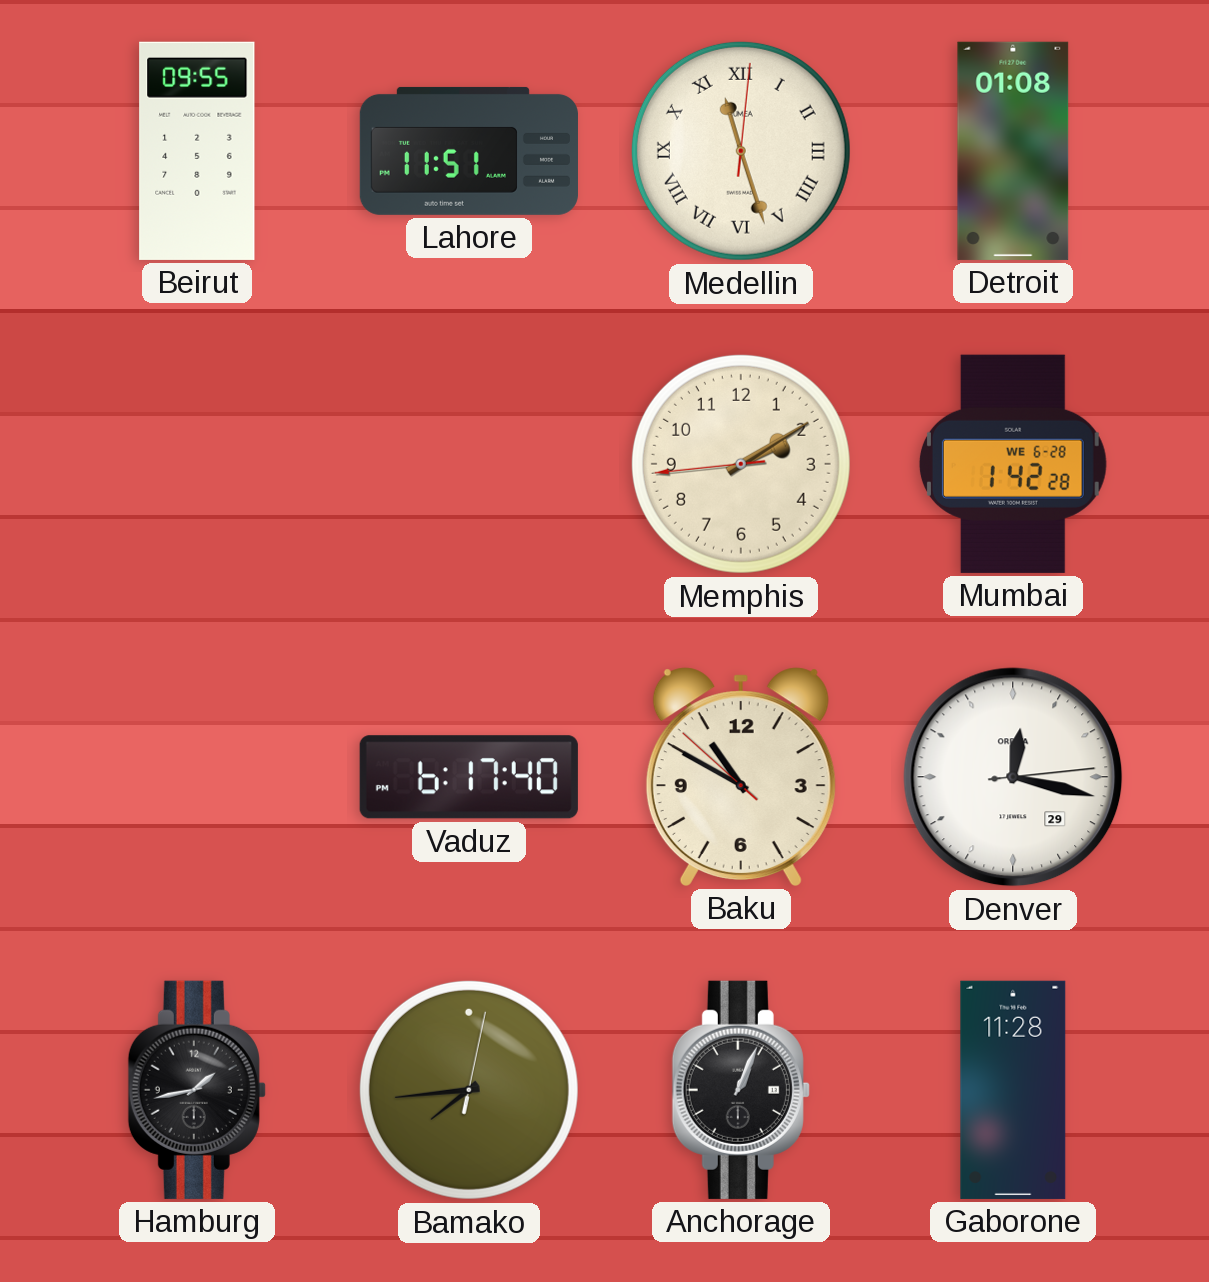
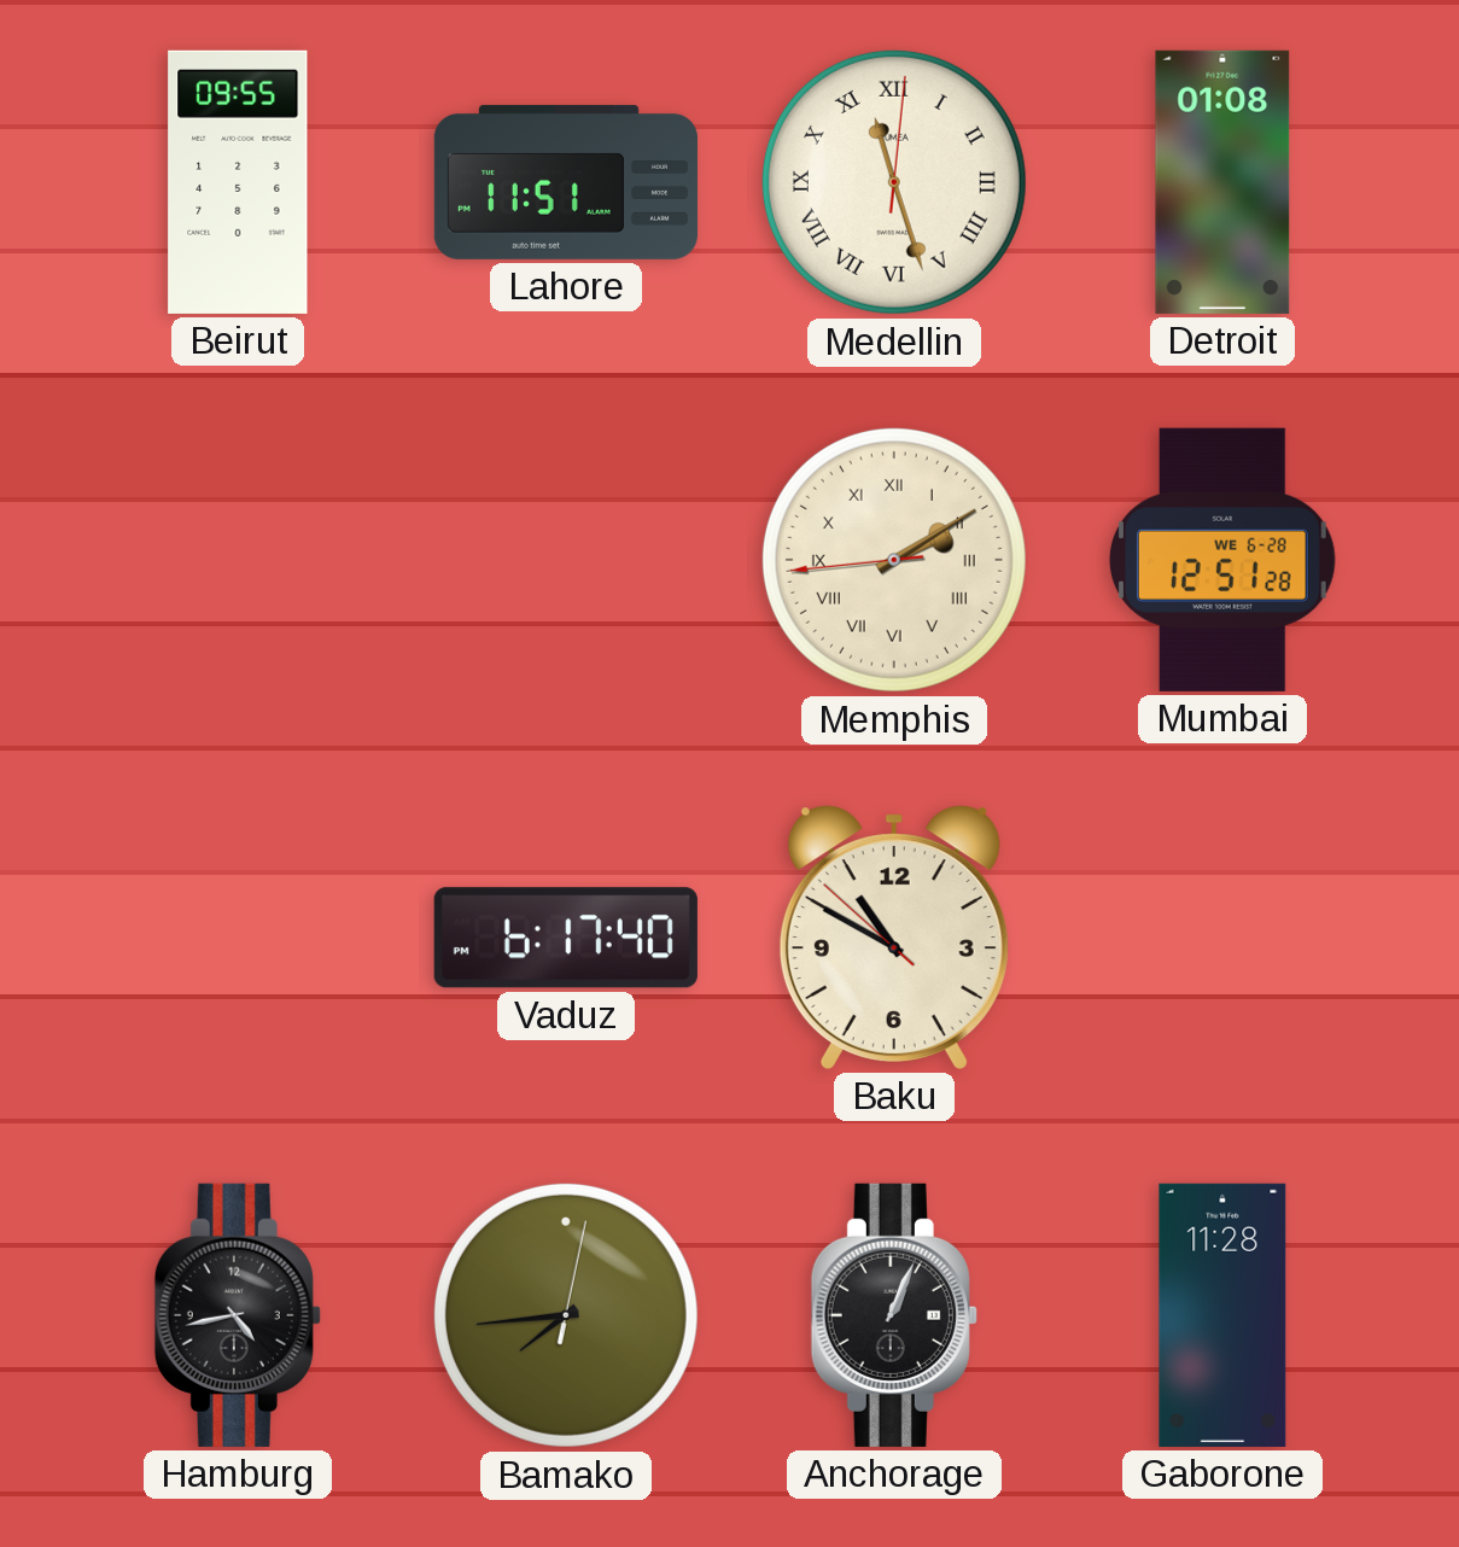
Memphis numerals: Arabic -> Roman (894, 560)
Mumbai: 1:42 -> 12:51 (1222, 560)
Denver: 12:17 -> none (1013, 777)
Hamburg: 1:43 -> 4:43 (238, 1315)
